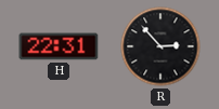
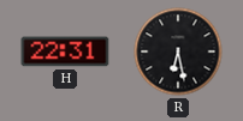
R: 2:53 -> 6:28 (178, 52)
